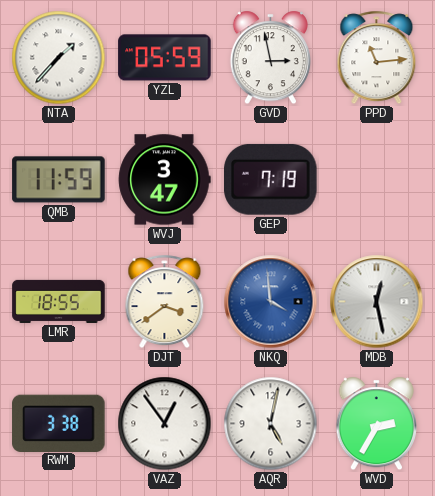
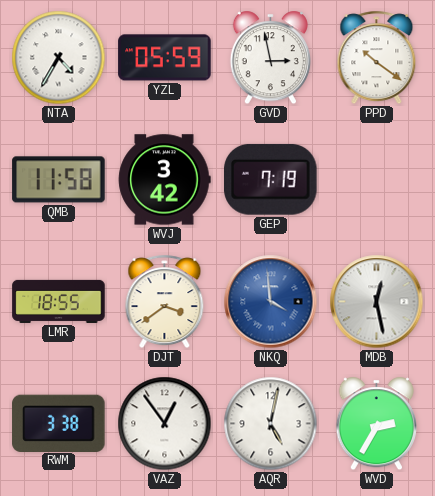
NTA: 1:37 -> 4:35 (59, 58)
PPD: 11:14 -> 10:21 (377, 58)
QMB: 11:59 -> 11:58 (59, 180)
WVJ: 3:47 -> 3:42 (165, 180)
